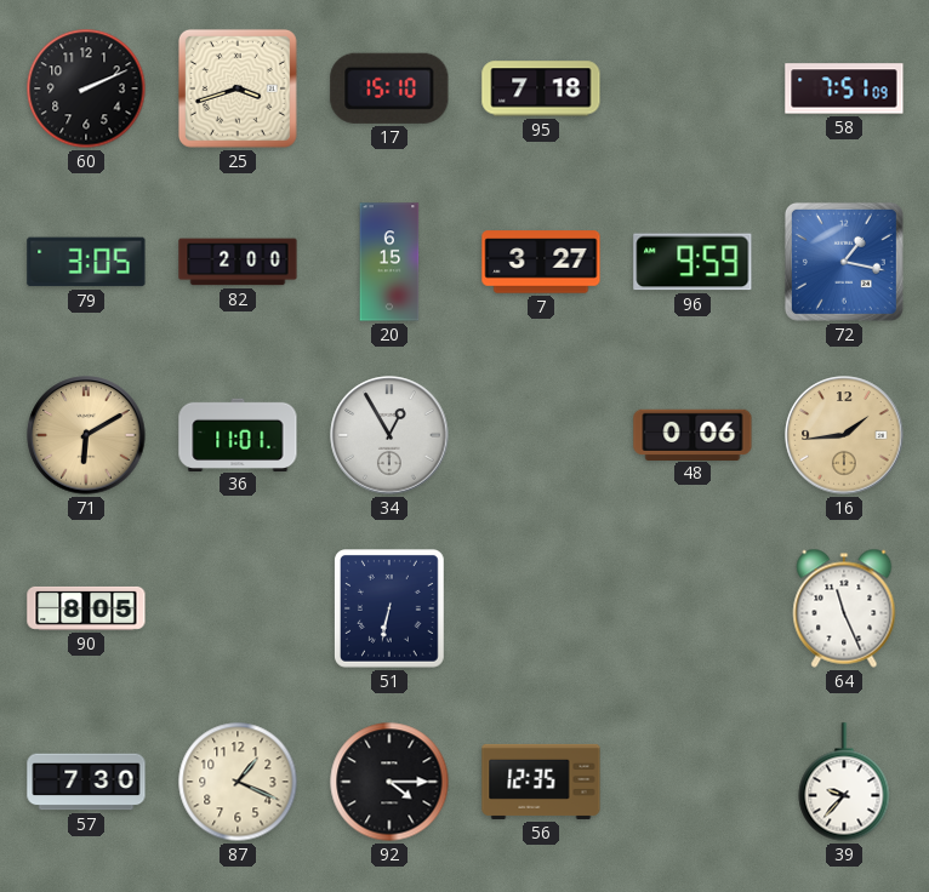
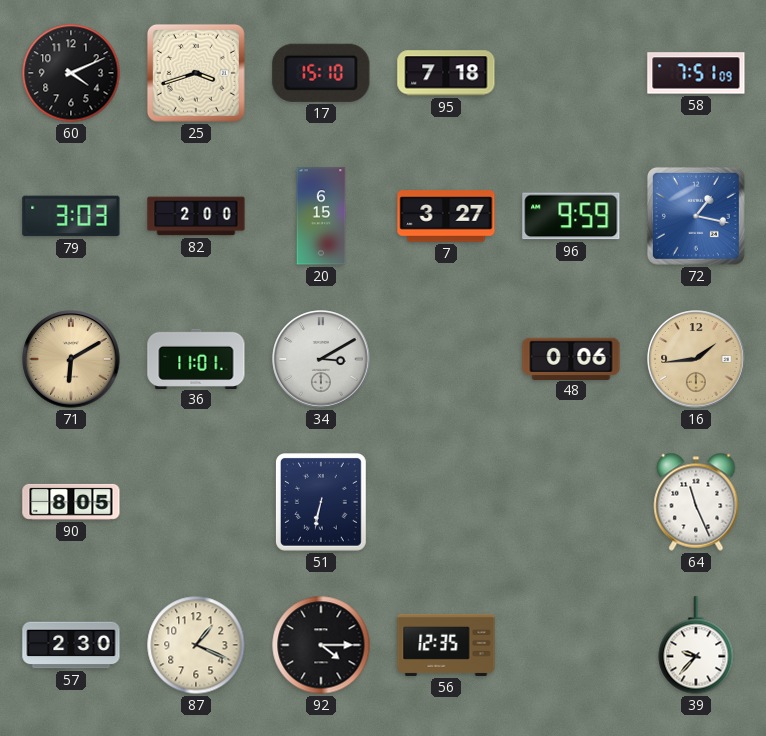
60: 2:11 -> 4:11 (71, 73)
79: 3:05 -> 3:03 (71, 216)
34: 12:55 -> 3:10 (321, 359)
57: 7:30 -> 2:30 (71, 645)
